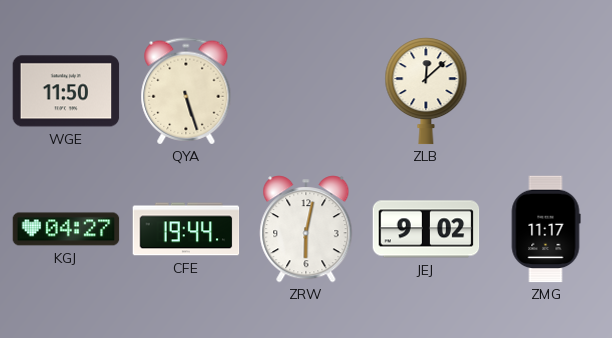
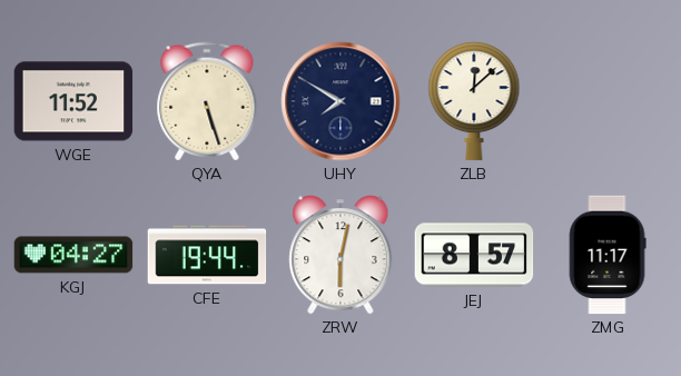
WGE: 11:50 -> 11:52 (73, 101)
UHY: none -> 7:50 (340, 101)
JEJ: 9:02 -> 8:57 (474, 255)
